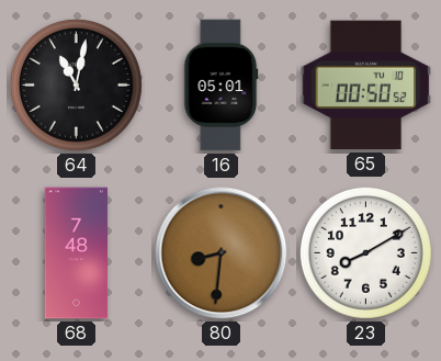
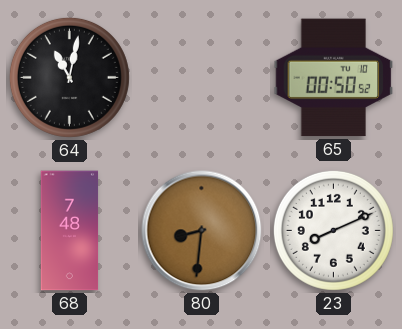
16: 05:01 -> none (220, 86)
23: 8:10 -> 8:11 (333, 230)
